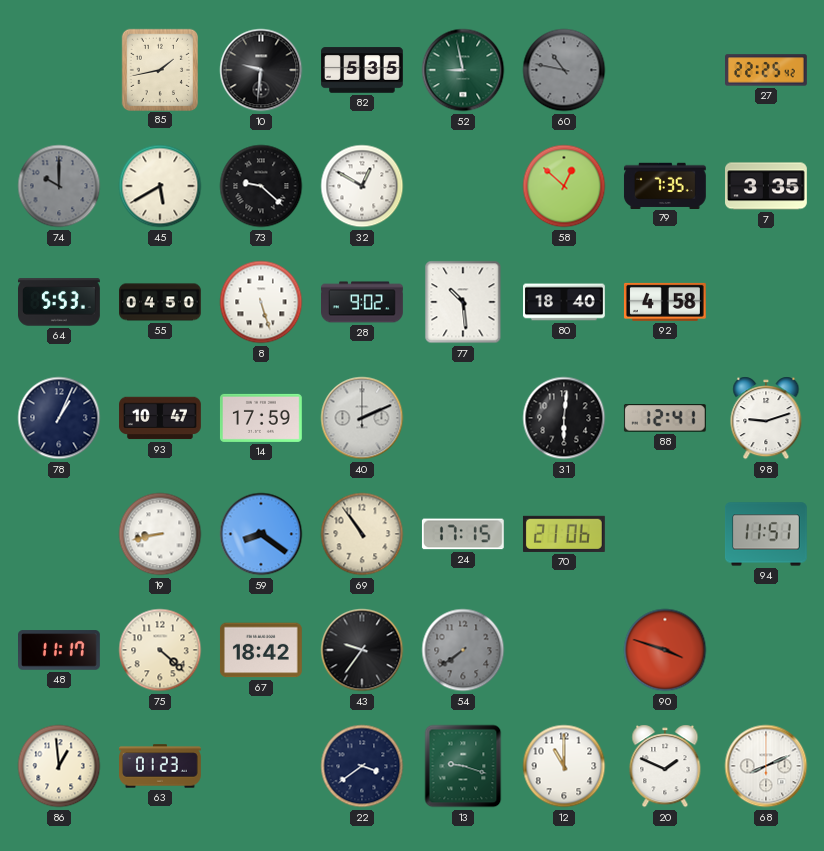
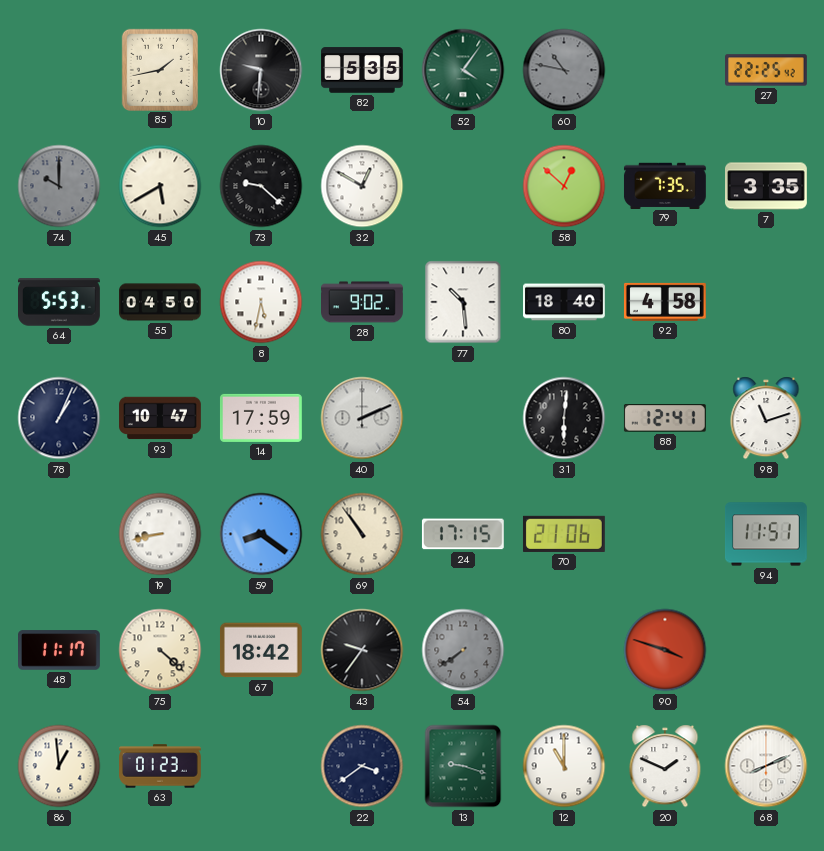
52: 8:58 -> 4:06 (463, 70)
8: 5:27 -> 5:32 (261, 302)
98: 9:12 -> 11:12 (766, 418)
